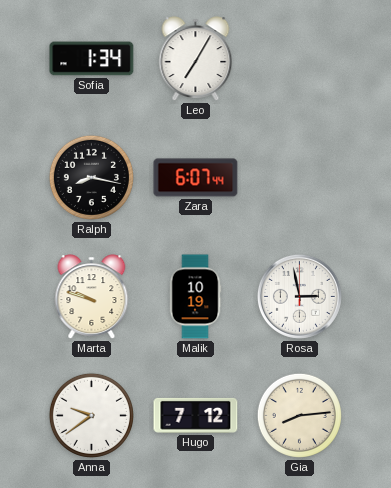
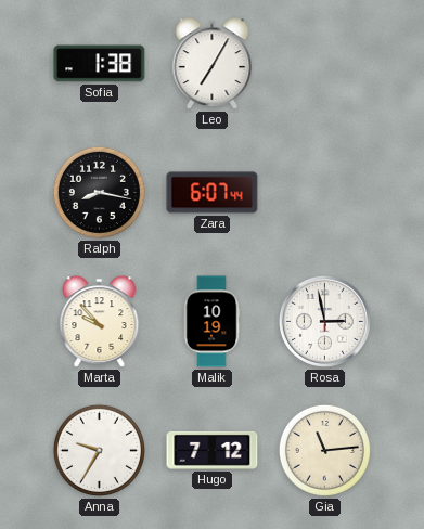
Sofia: 1:34 -> 1:38 (100, 64)
Marta: 9:48 -> 9:53 (100, 322)
Anna: 9:39 -> 9:35 (99, 450)
Gia: 8:14 -> 11:14 (324, 450)
